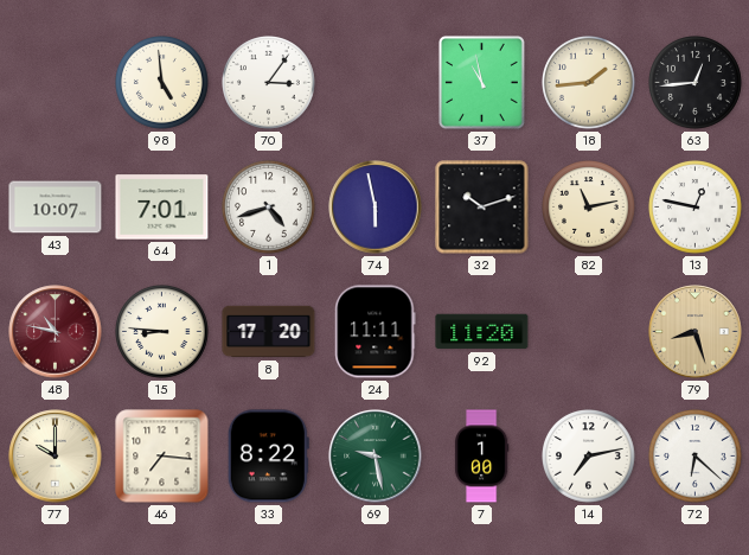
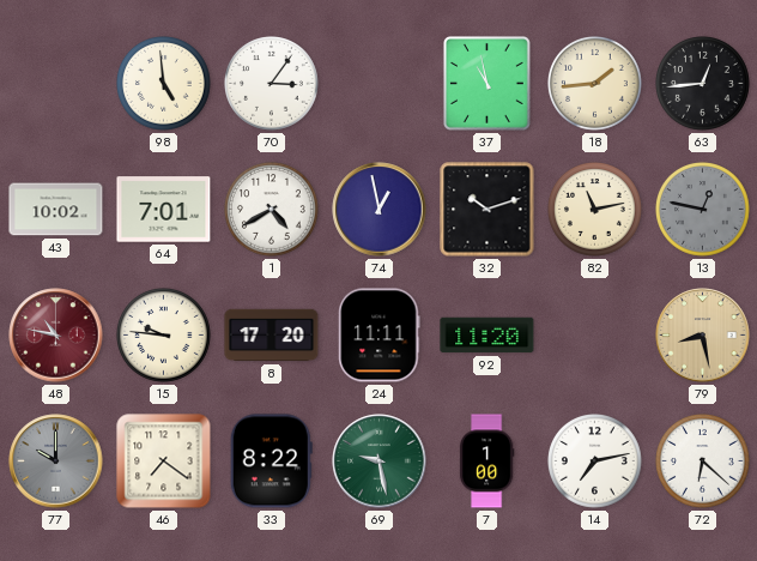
43: 10:07 -> 10:02 (56, 210)
1: 4:42 -> 4:40 (272, 210)
74: 5:58 -> 12:58 (380, 210)
13 dial: white -> grey (703, 210)
15: 8:46 -> 9:46 (164, 336)
79: 8:27 -> 8:28 (703, 336)
77 dial: cream -> grey (56, 462)
46: 7:16 -> 7:21 (164, 462)
